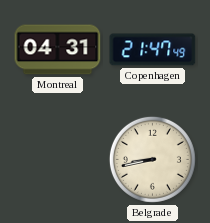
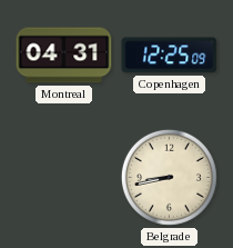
Copenhagen: 21:47 -> 12:25 (170, 56)
